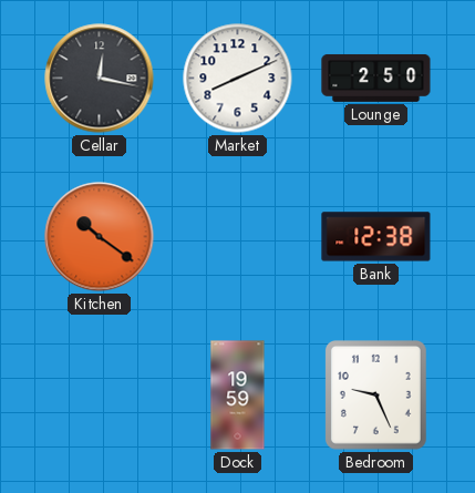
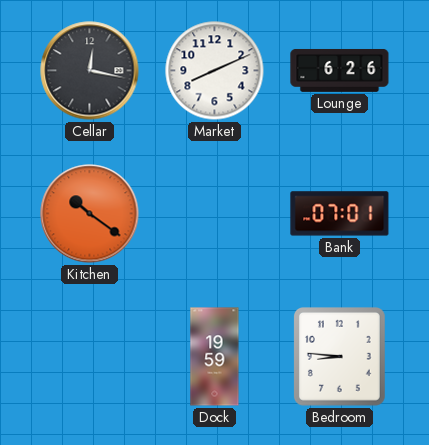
Lounge: 2:50 -> 6:26 (340, 70)
Bank: 12:38 -> 07:01 (340, 214)
Bedroom: 9:26 -> 8:46 (340, 357)
